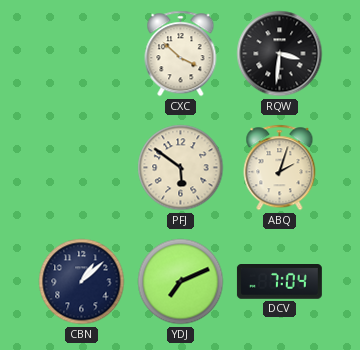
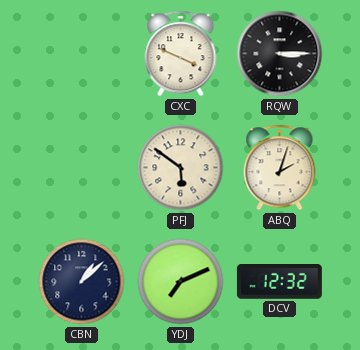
CXC: 3:52 -> 3:49 (181, 54)
RQW: 3:31 -> 3:15 (280, 54)
DCV: 7:04 -> 12:32 (279, 282)
